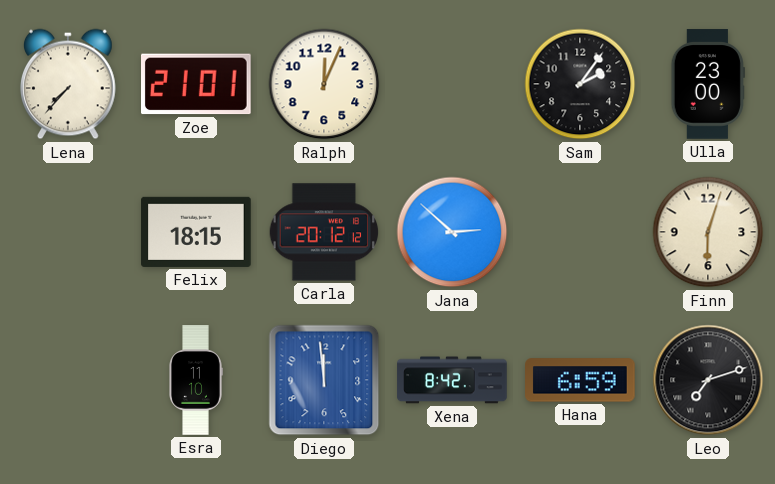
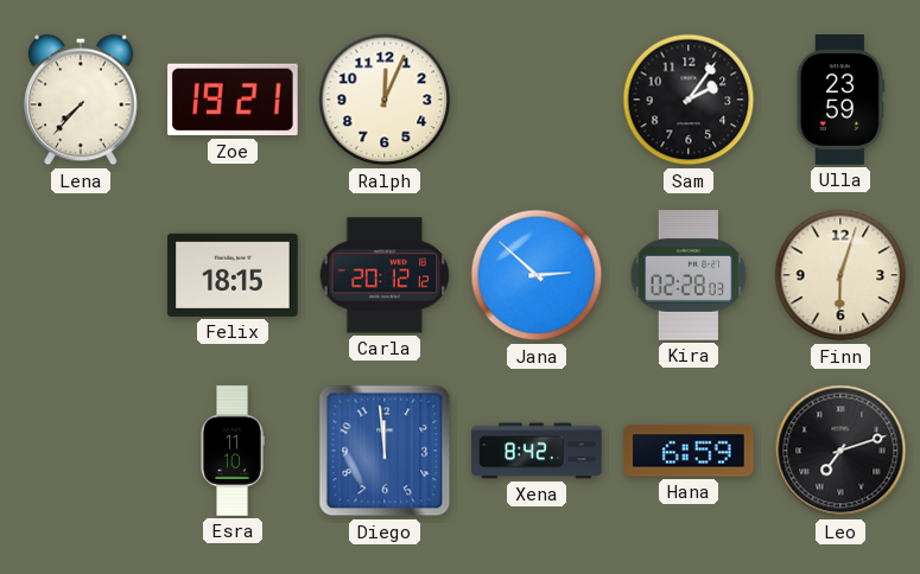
Zoe: 21:01 -> 19:21 (234, 100)
Ulla: 23:00 -> 23:59 (840, 100)
Kira: none -> 02:28 (689, 275)
